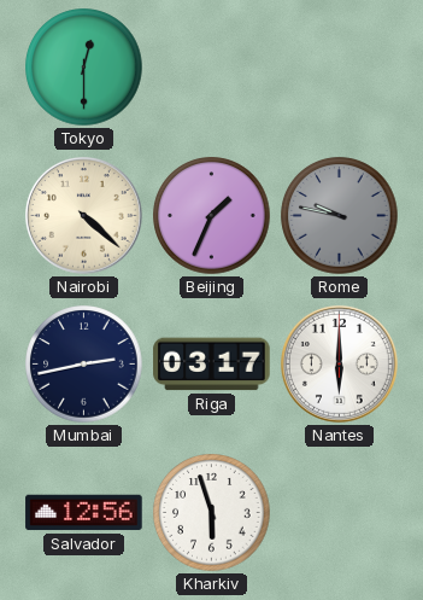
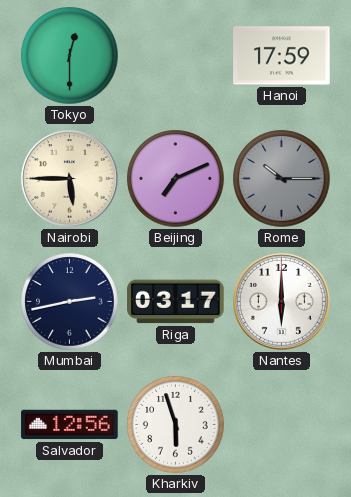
Hanoi: none -> 17:59 (282, 56)
Nairobi: 4:22 -> 5:45 (69, 178)
Beijing: 1:34 -> 7:11 (176, 179)
Rome: 9:47 -> 10:15 (282, 179)
